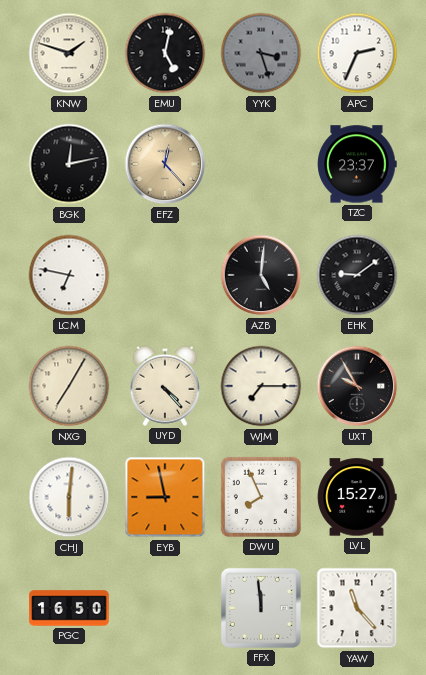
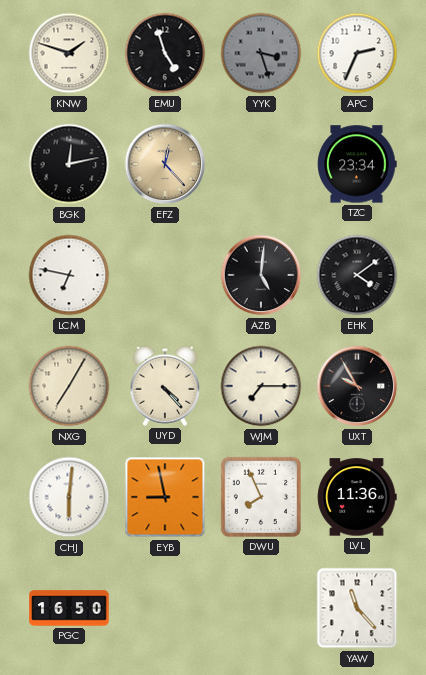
EMU: 5:02 -> 4:57 (165, 53)
TZC: 23:37 -> 23:34 (357, 164)
EHK: 9:09 -> 4:09 (357, 275)
LVL: 15:27 -> 11:36 (357, 497)
FFX: 11:59 -> none (261, 608)
